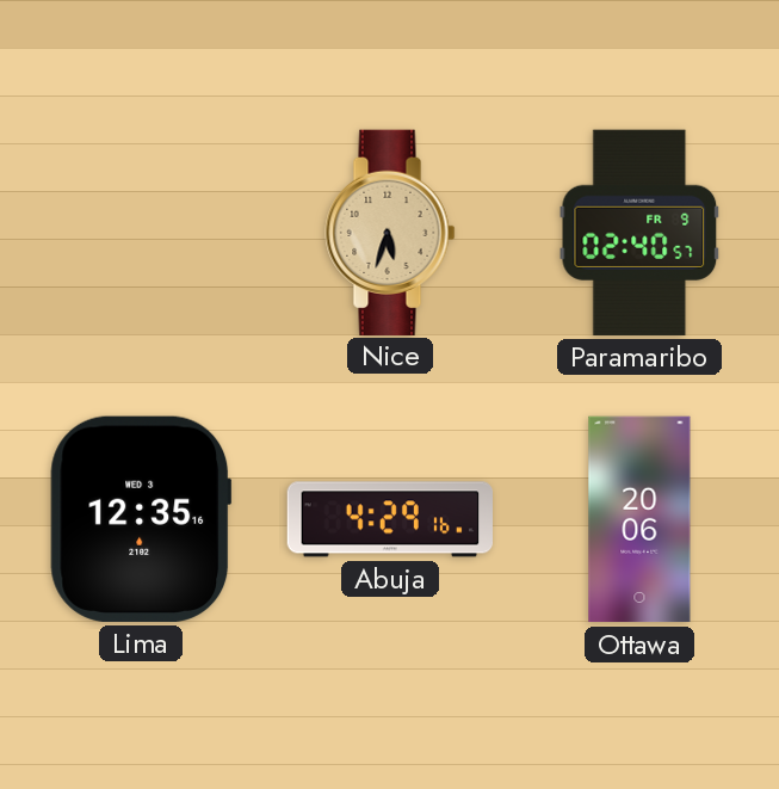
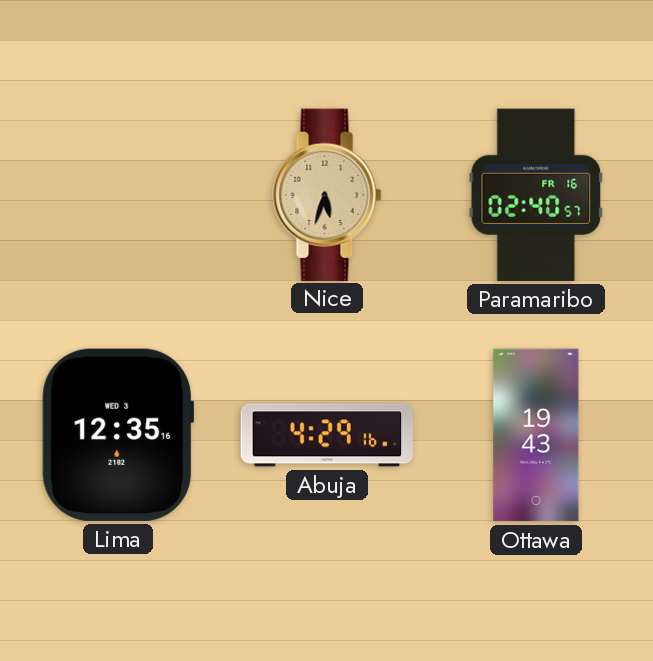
Paramaribo date: FR 9 -> FR 16 (536, 195)
Ottawa: 20:06 -> 19:43 (536, 435)
